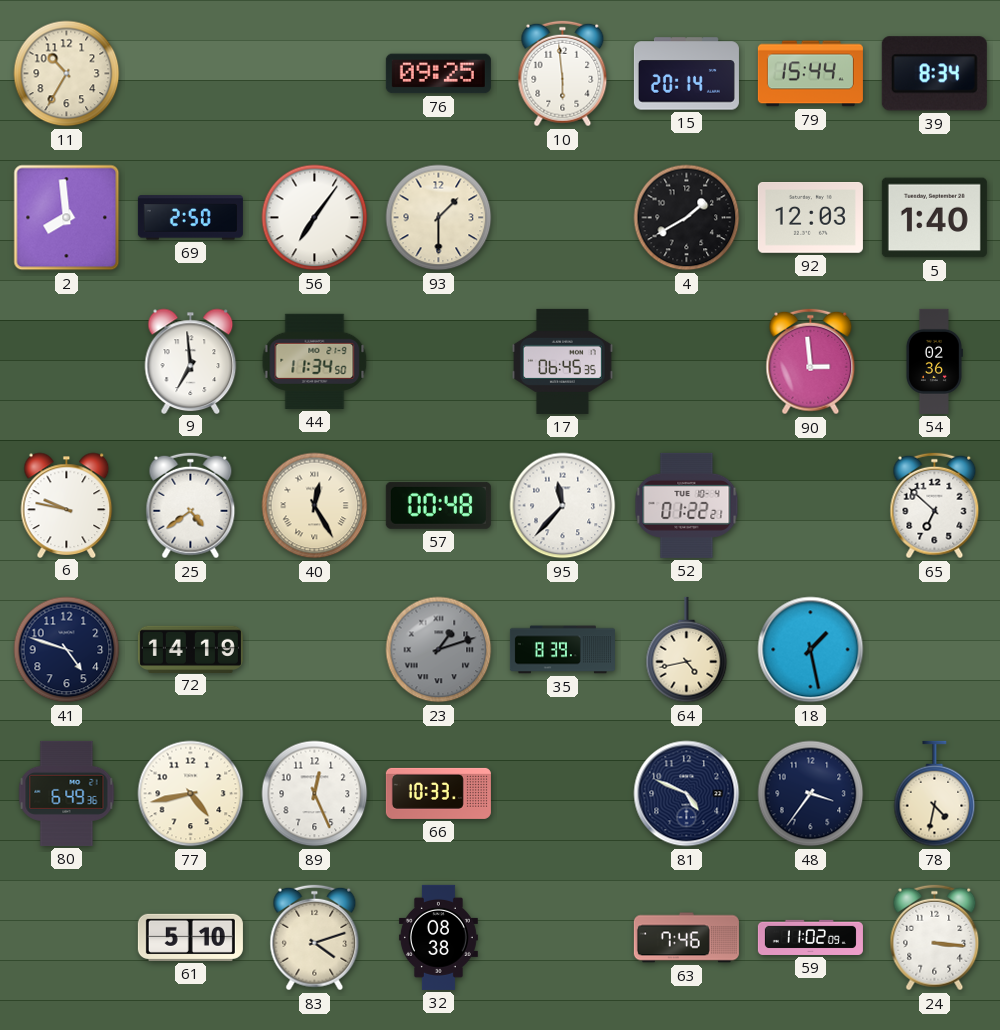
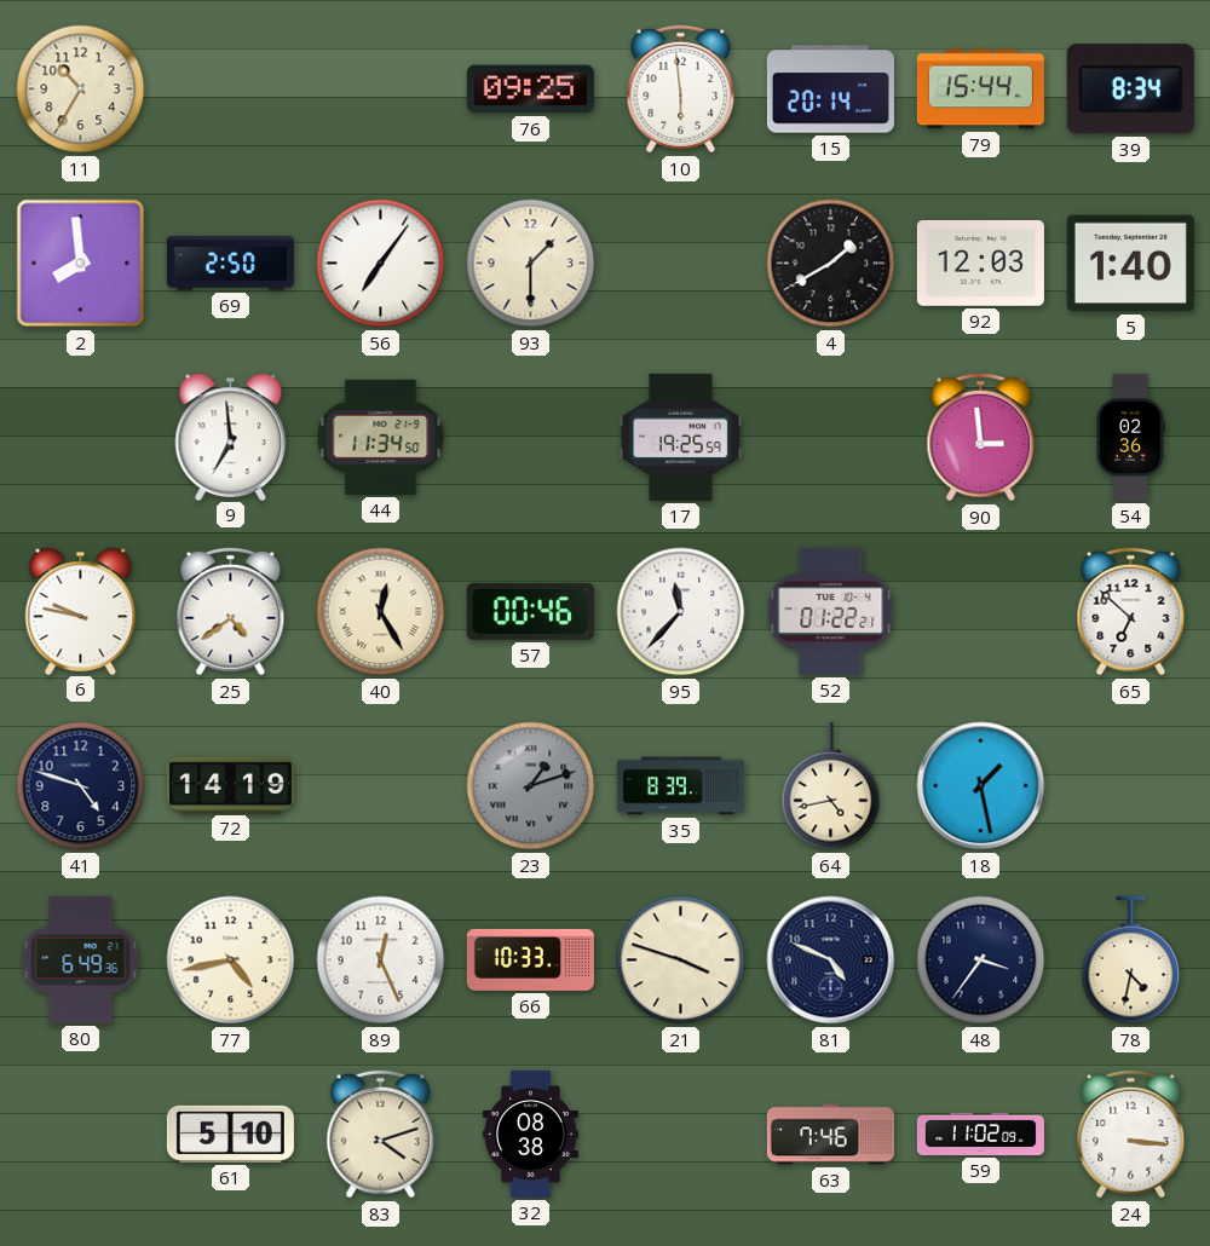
17: 06:45 -> 19:25 (680, 437)
57: 00:48 -> 00:46 (530, 611)
21: none -> 3:48 (681, 961)
